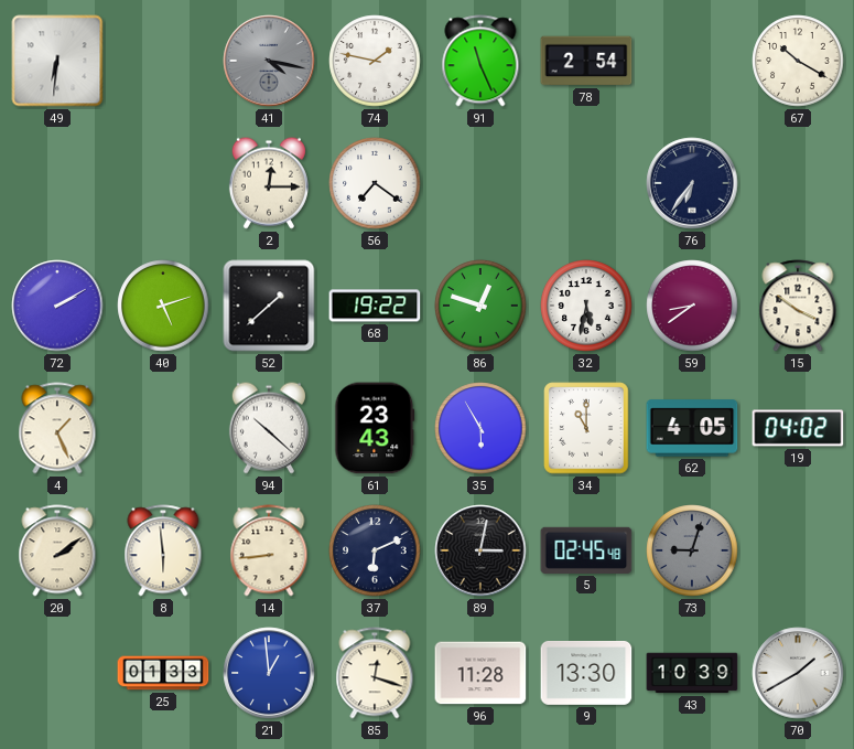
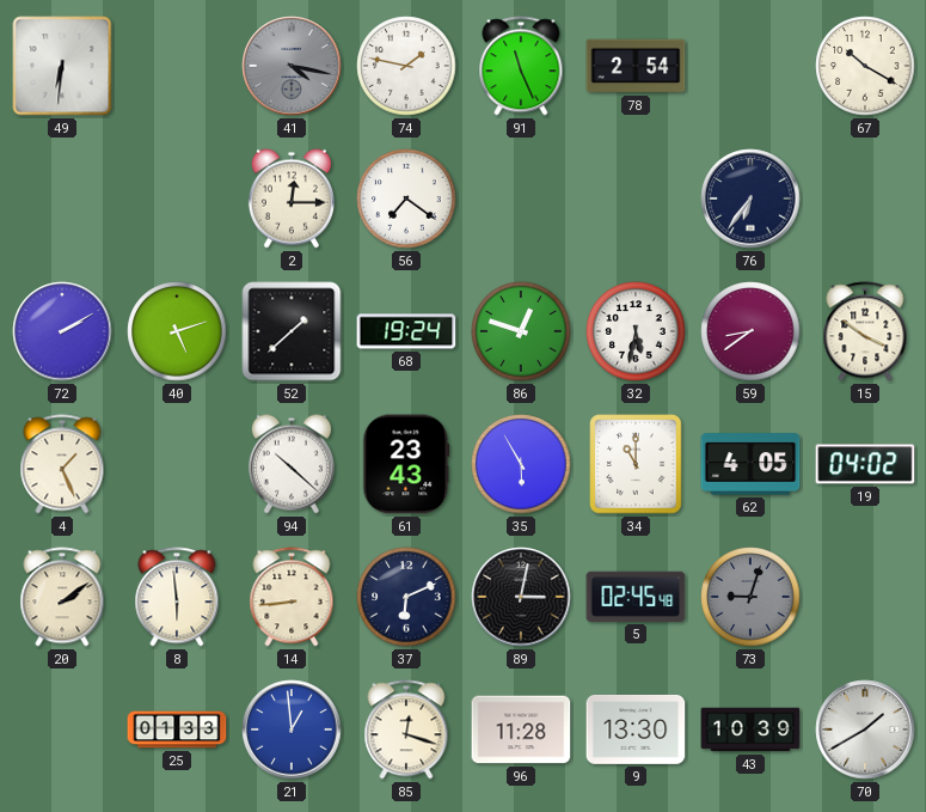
68: 19:22 -> 19:24 (406, 331)
